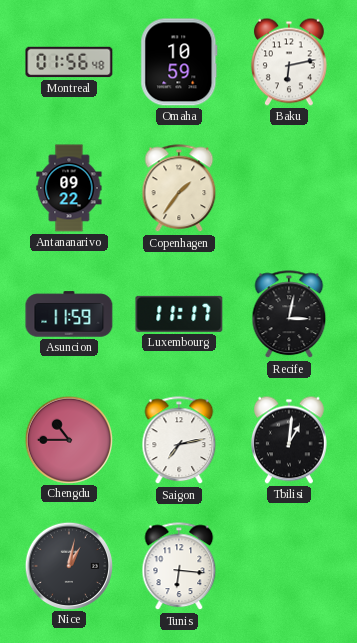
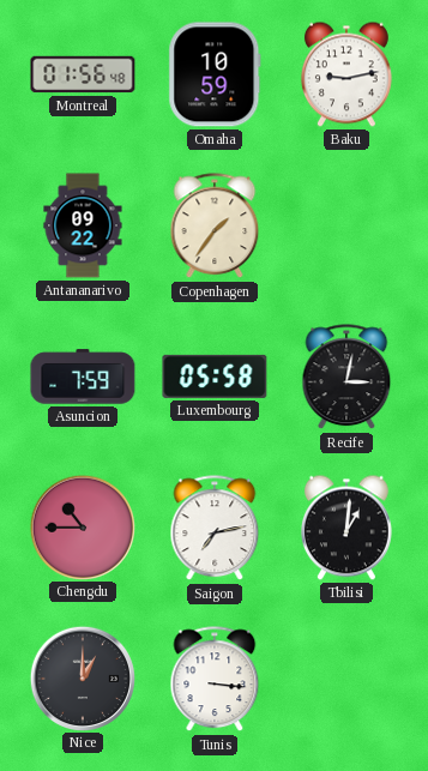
Baku: 6:13 -> 9:13 (346, 74)
Asuncion: 11:59 -> 7:59 (83, 377)
Luxembourg: 11:17 -> 05:58 (215, 377)
Nice: 1:02 -> 1:00 (82, 677)
Tunis: 6:16 -> 3:16 (215, 680)
